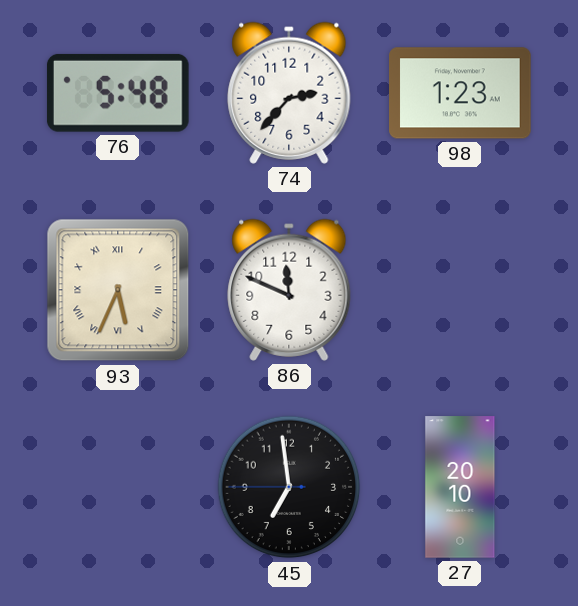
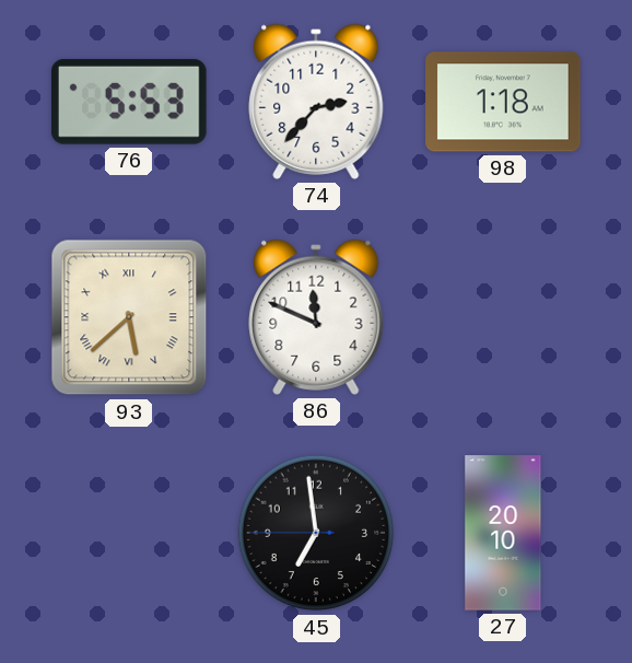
76: 5:48 -> 5:53 (129, 102)
98: 1:23 -> 1:18 (503, 102)
93: 5:34 -> 5:38 (129, 317)
